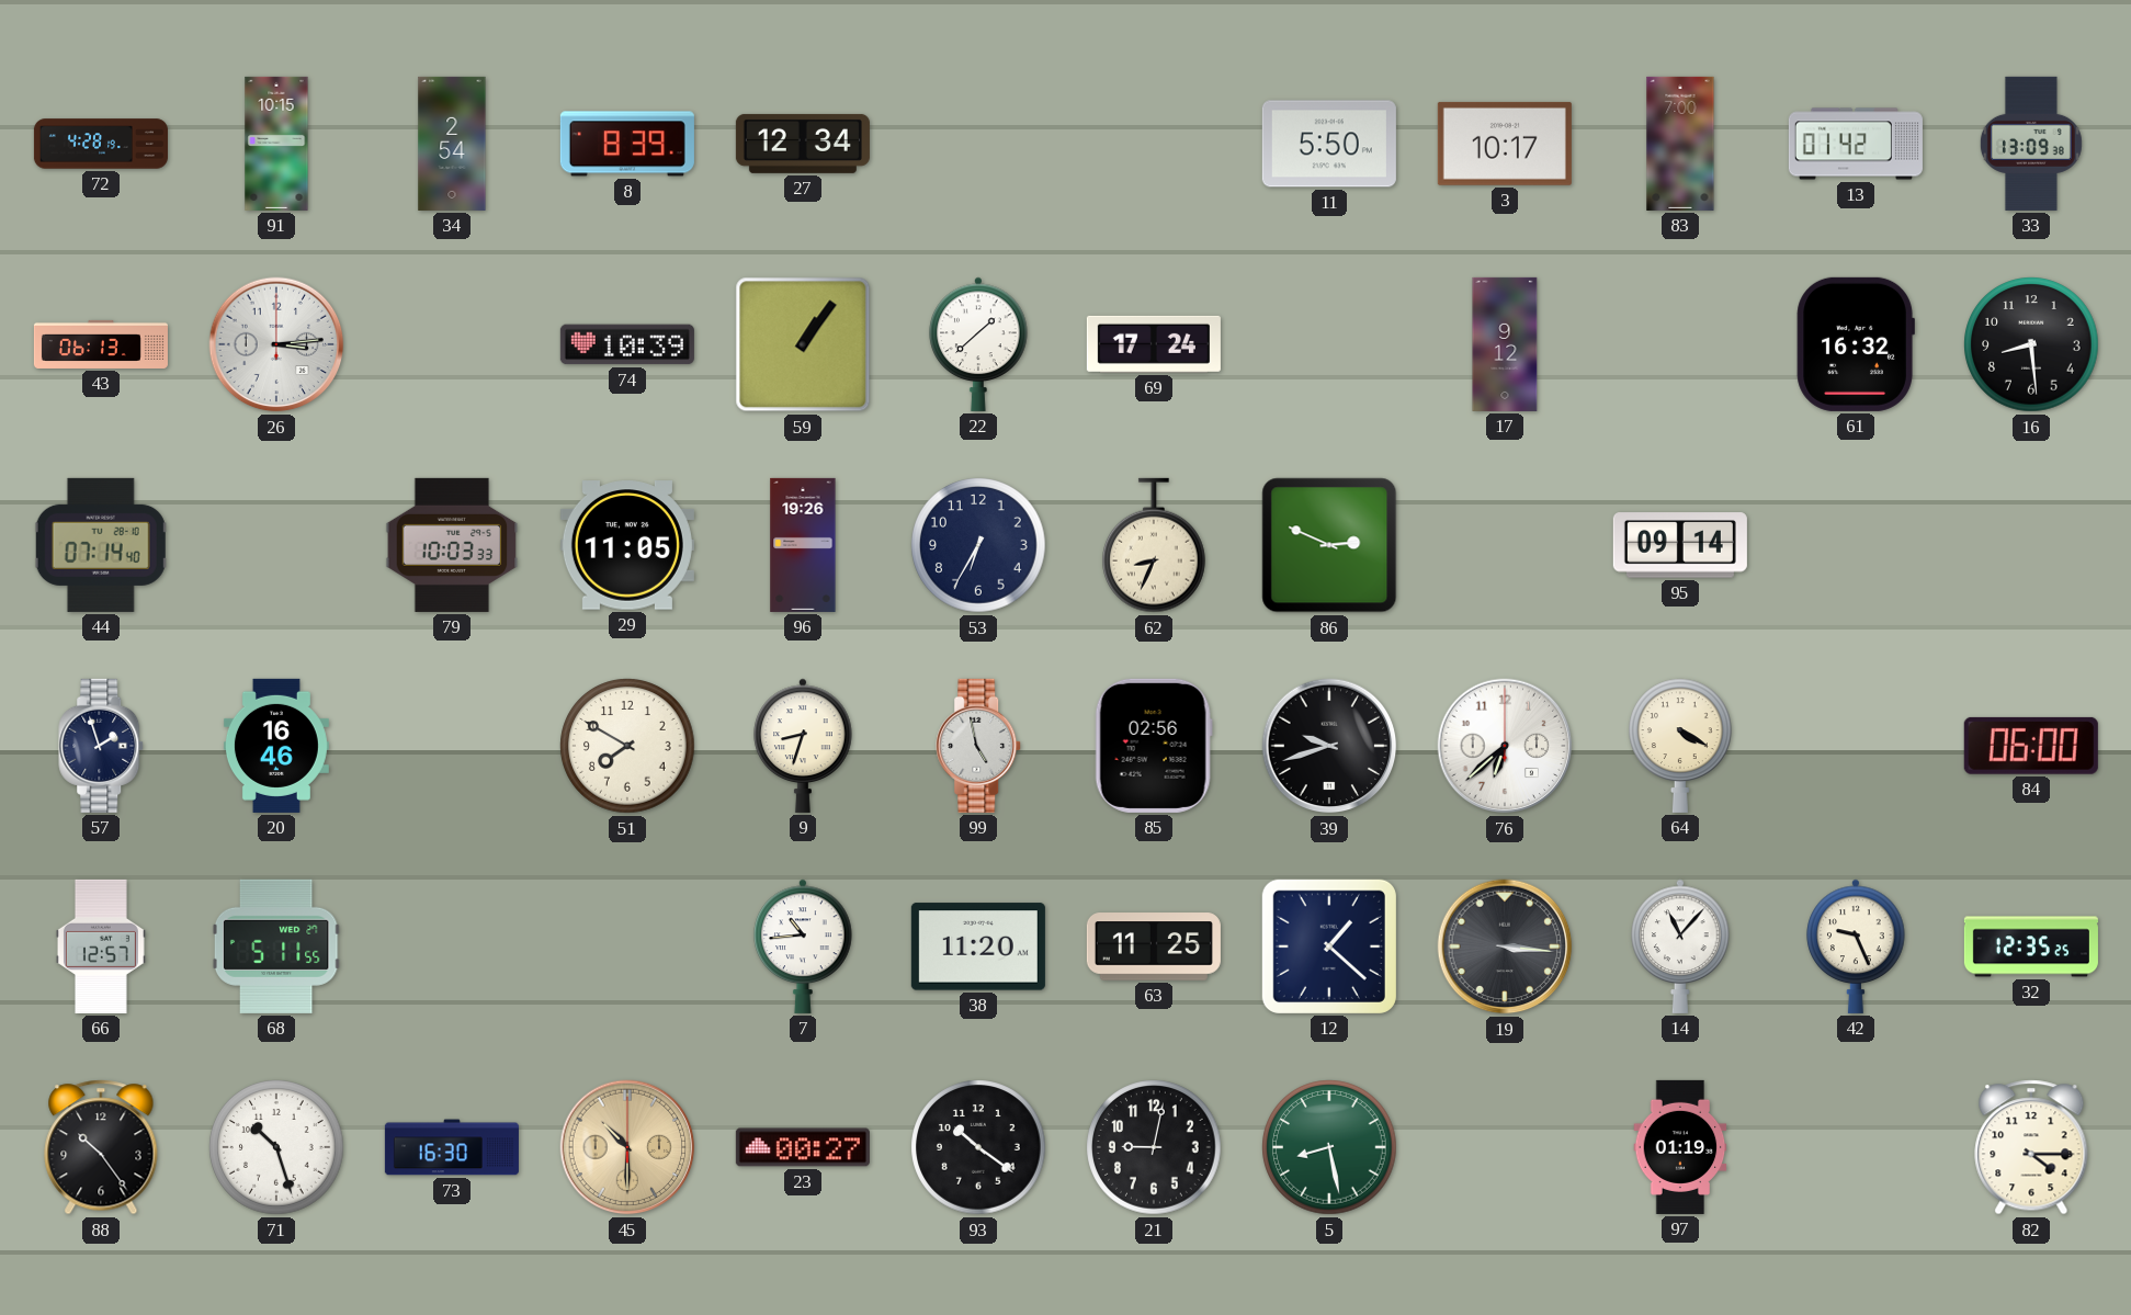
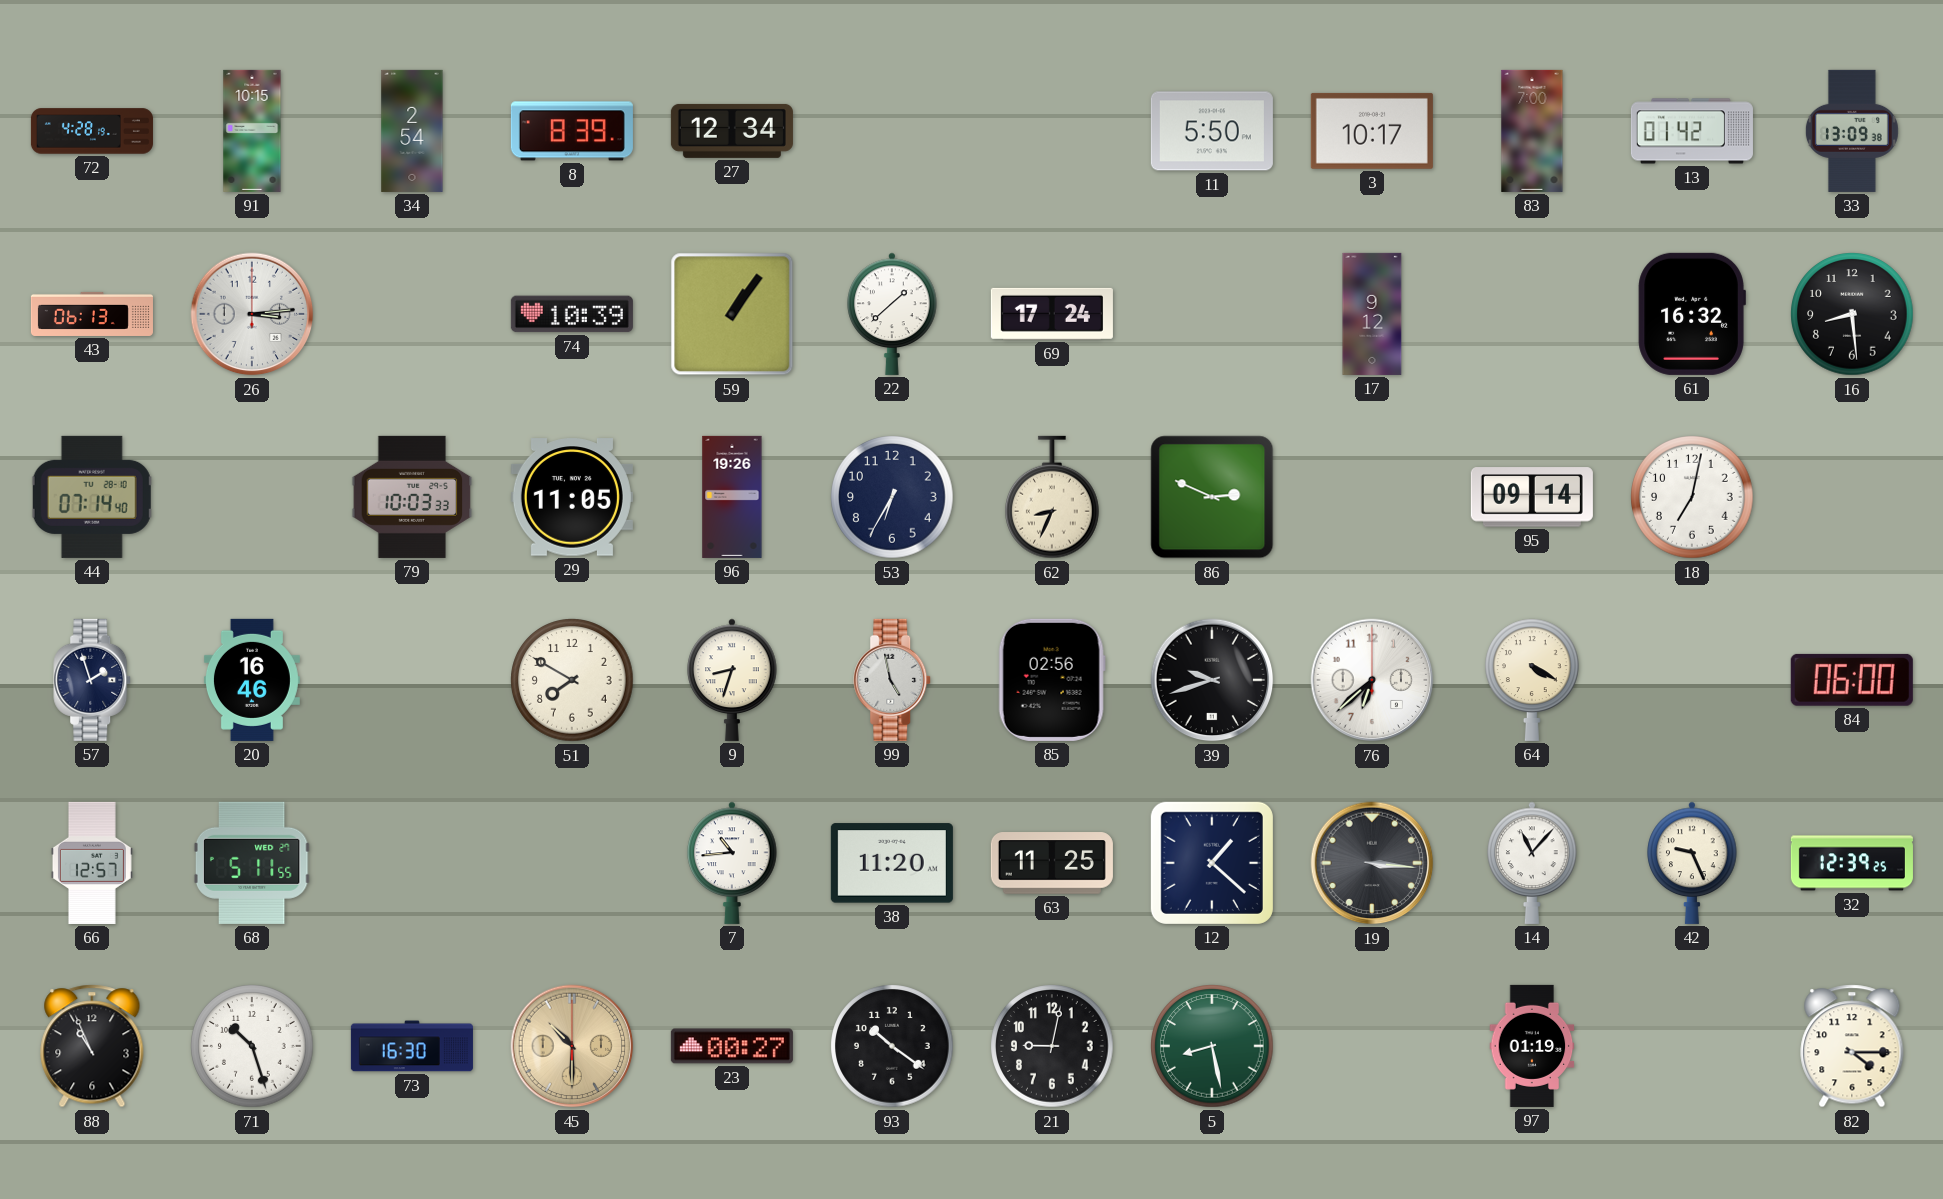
18: none -> 7:02 (1692, 497)
32: 12:35 -> 12:39 (1852, 863)
88: 10:24 -> 10:56 (92, 1046)
